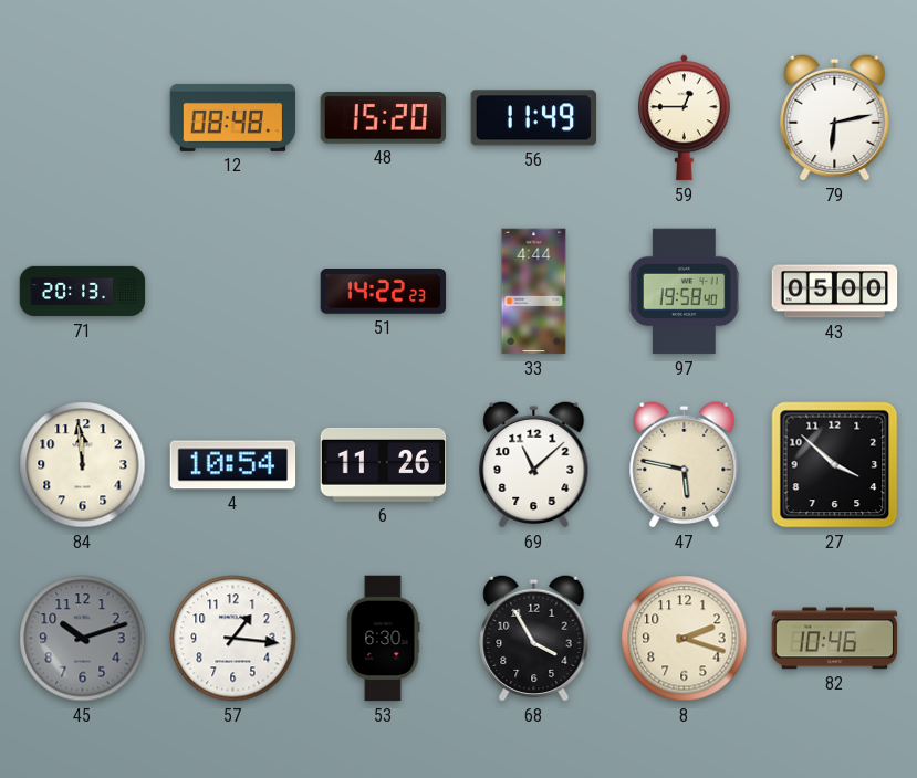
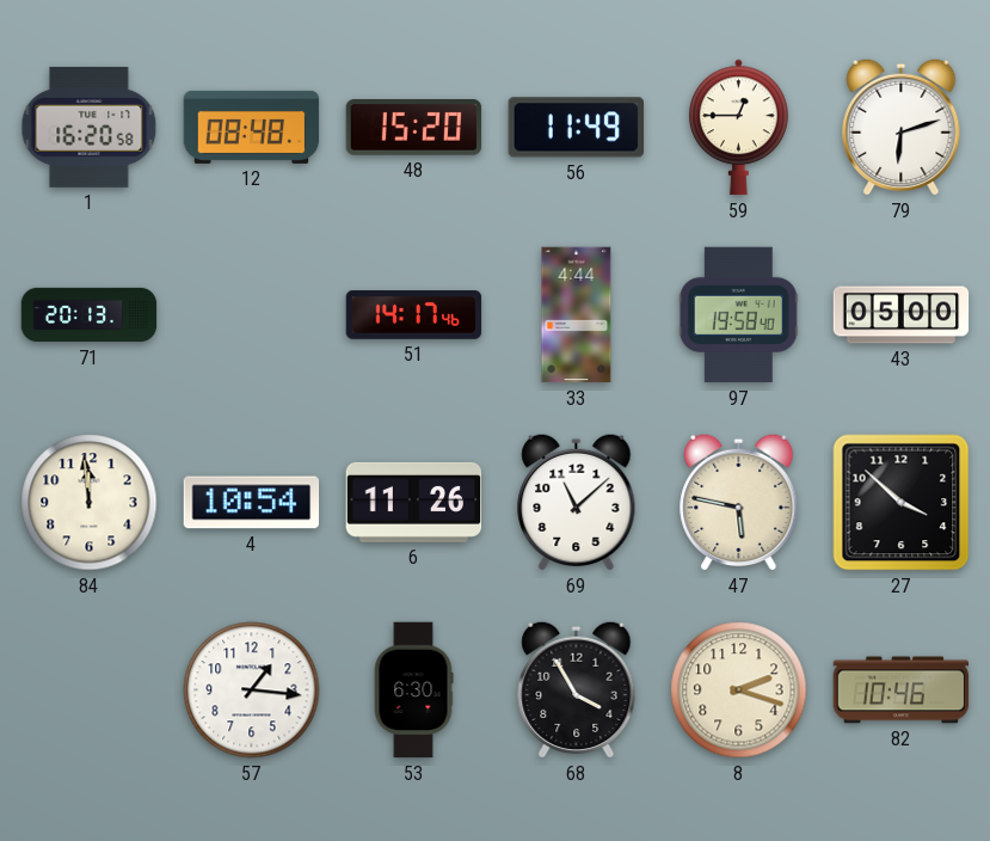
1: none -> 16:20 (90, 127)
79: 6:13 -> 6:12 (902, 127)
51: 14:22 -> 14:17 (414, 315)
45: 10:12 -> none (83, 639)
